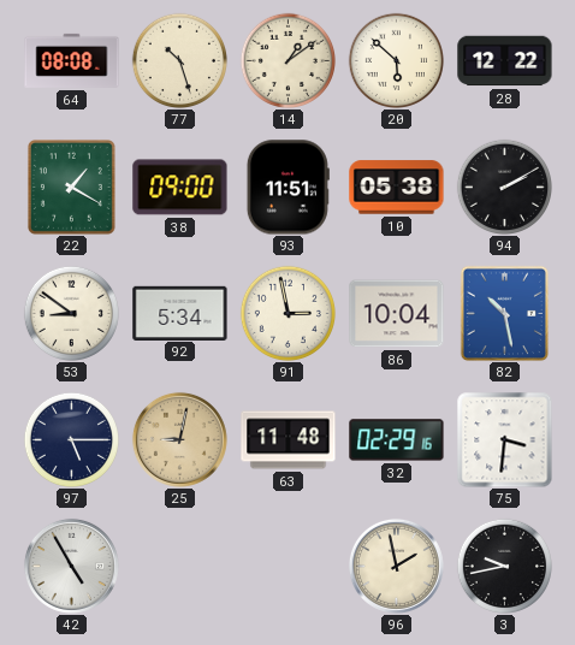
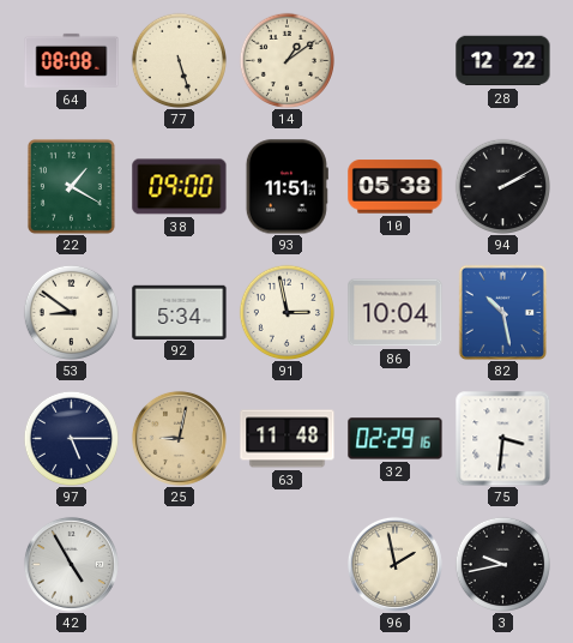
77: 10:27 -> 5:27 (179, 60)
20: 5:52 -> none (396, 60)
